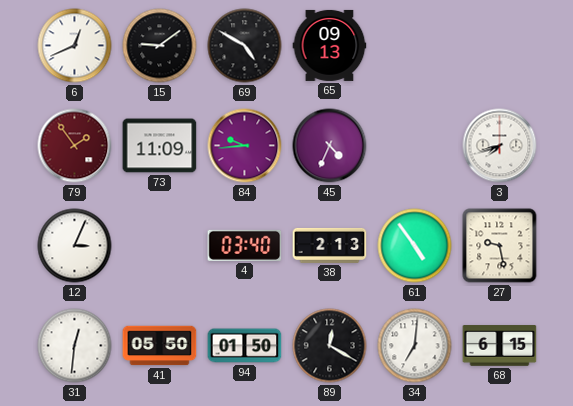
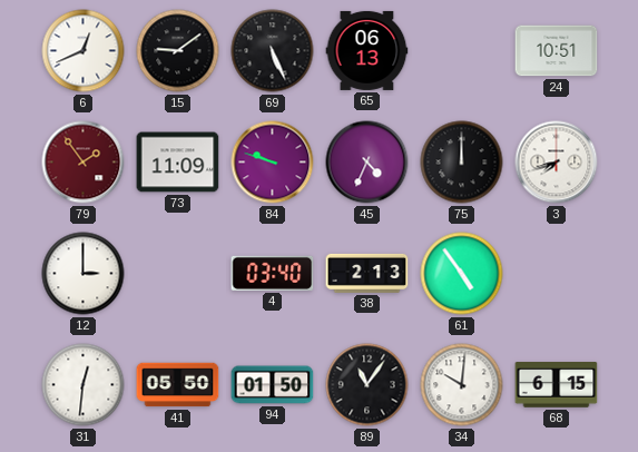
69: 4:50 -> 5:26 (273, 51)
65: 09:13 -> 06:13 (367, 50)
24: none -> 10:51 (557, 51)
84: 9:44 -> 9:48 (273, 163)
75: none -> 12:00 (462, 163)
12: 3:04 -> 3:00 (84, 274)
27: 9:28 -> none (500, 246)
89: 12:20 -> 11:06 (367, 385)
34: 7:01 -> 10:01 (462, 385)
